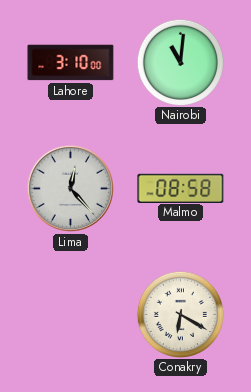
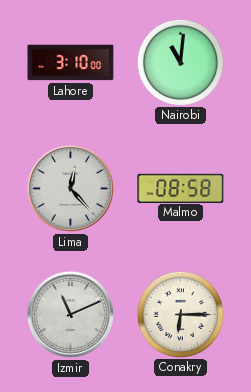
Izmir: none -> 11:11 (70, 314)
Conakry: 6:20 -> 6:15 (180, 314)
